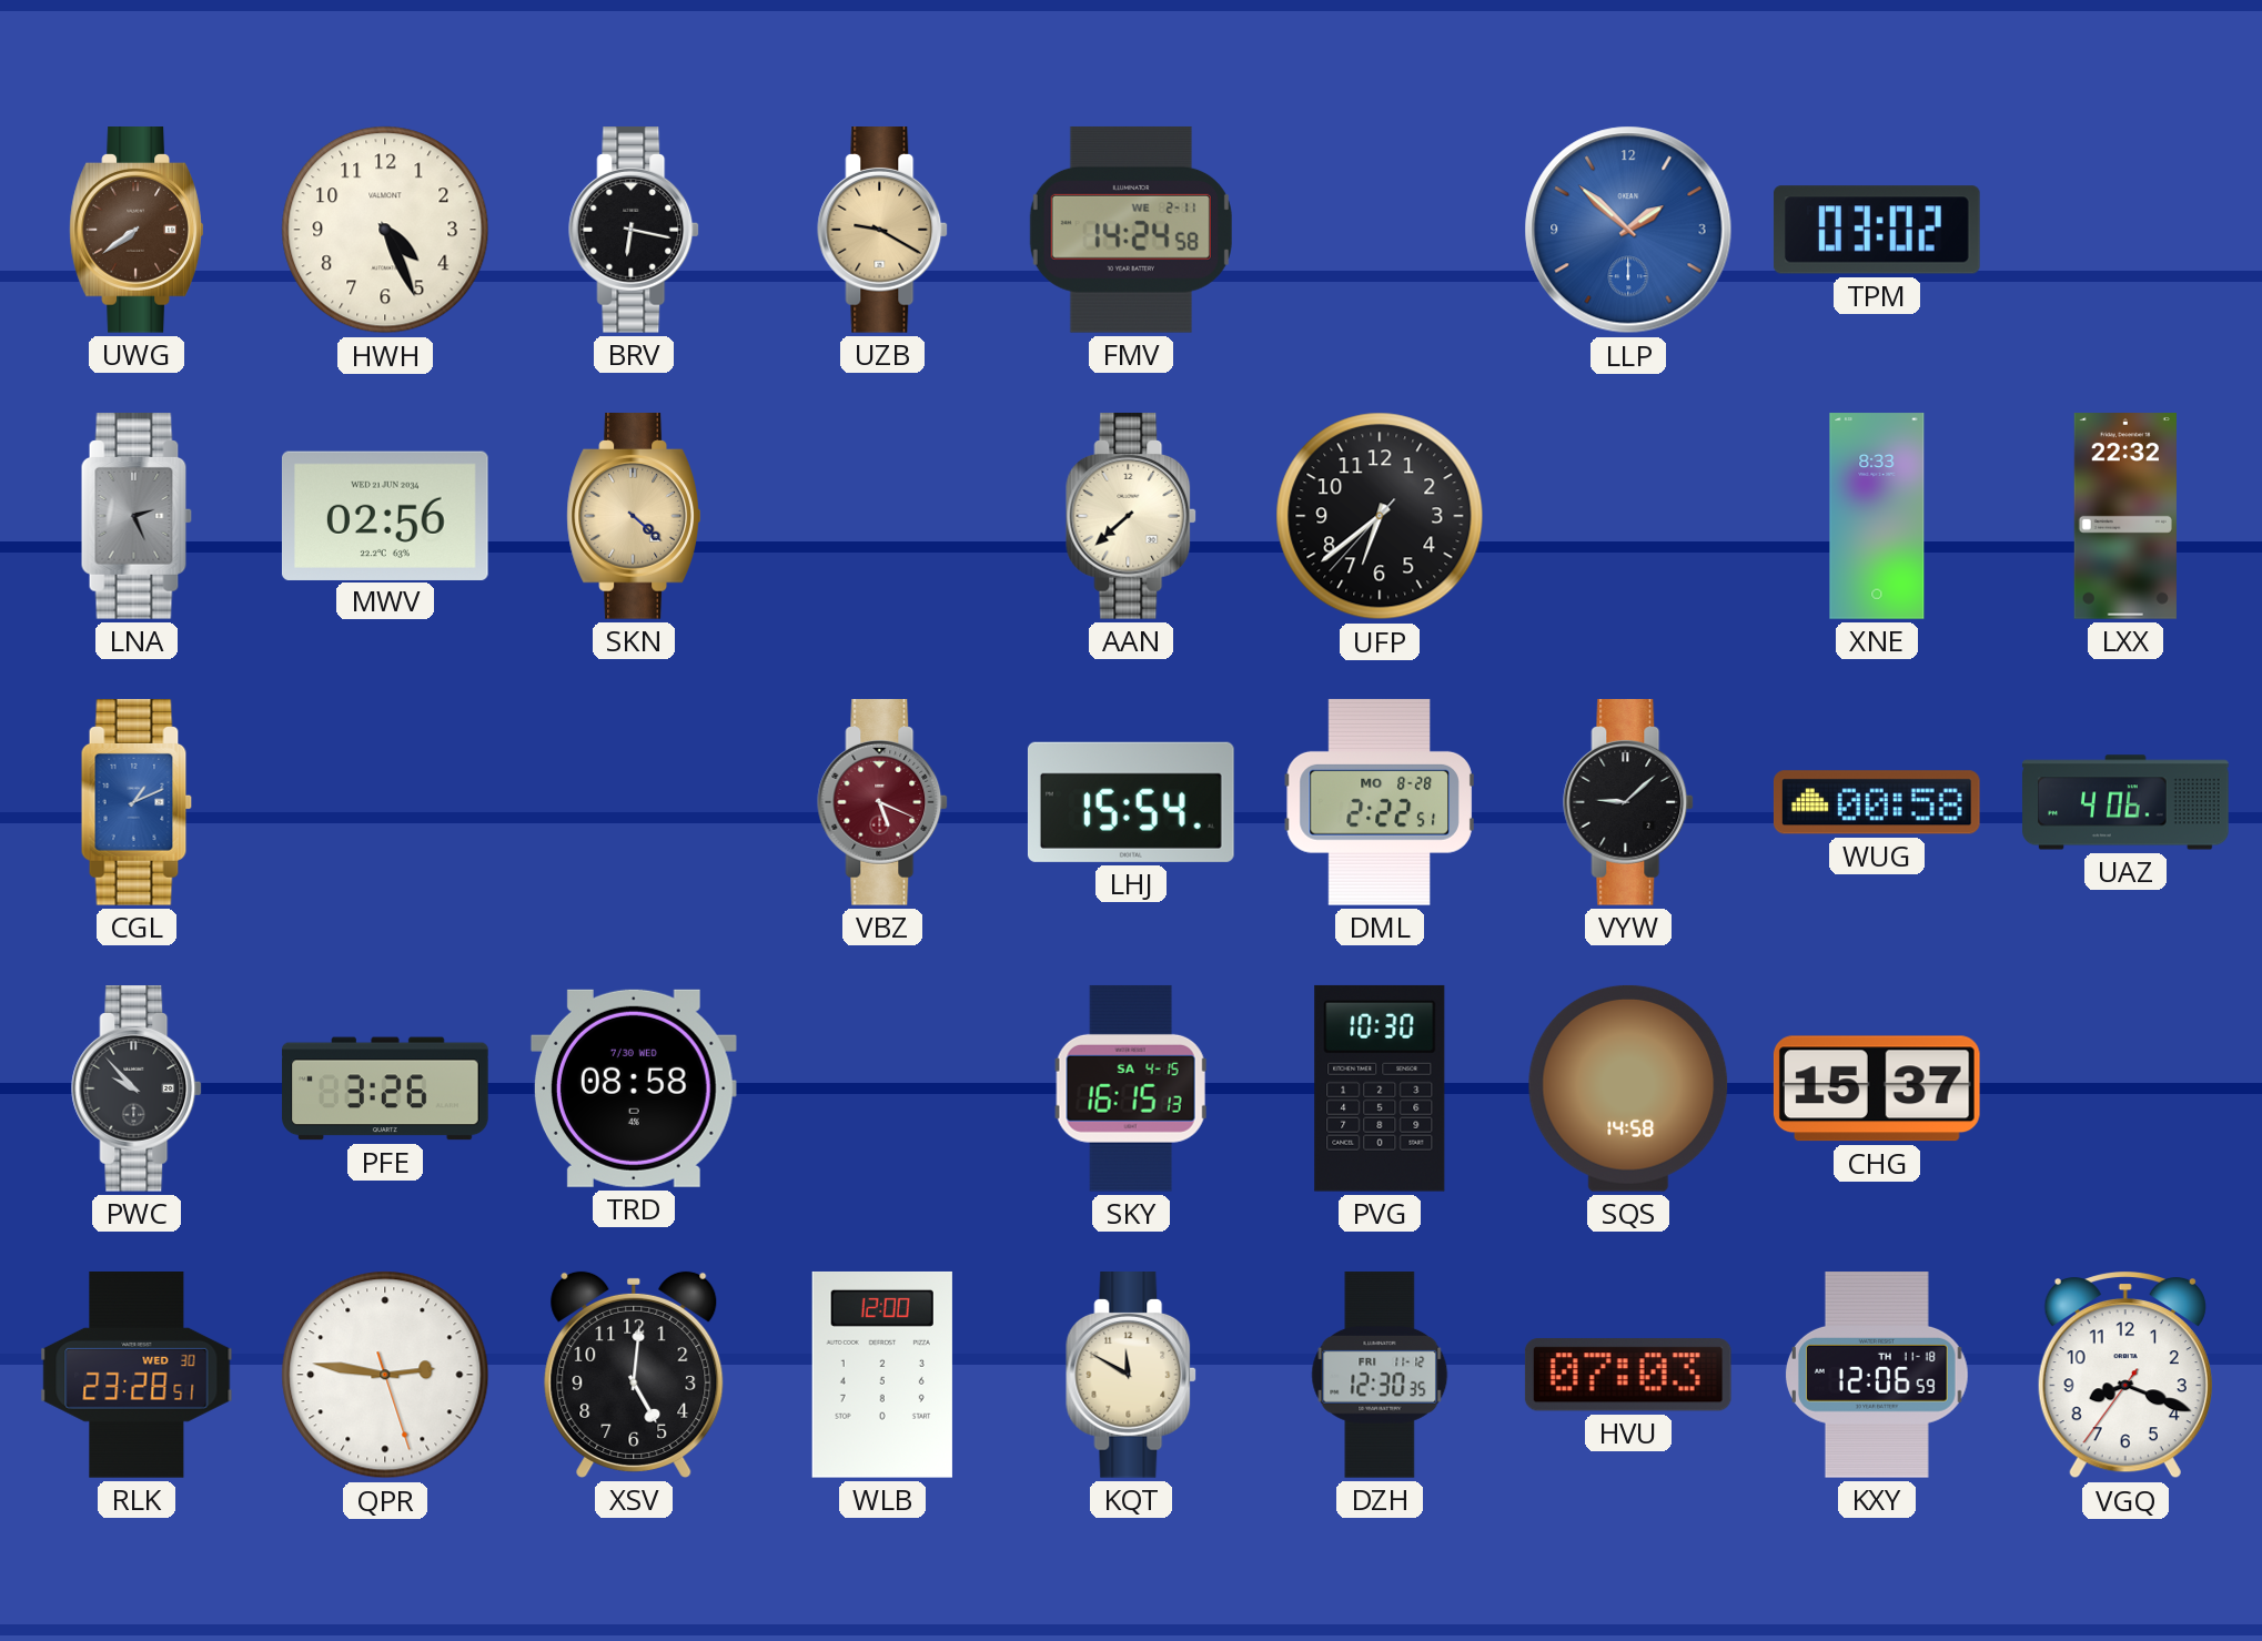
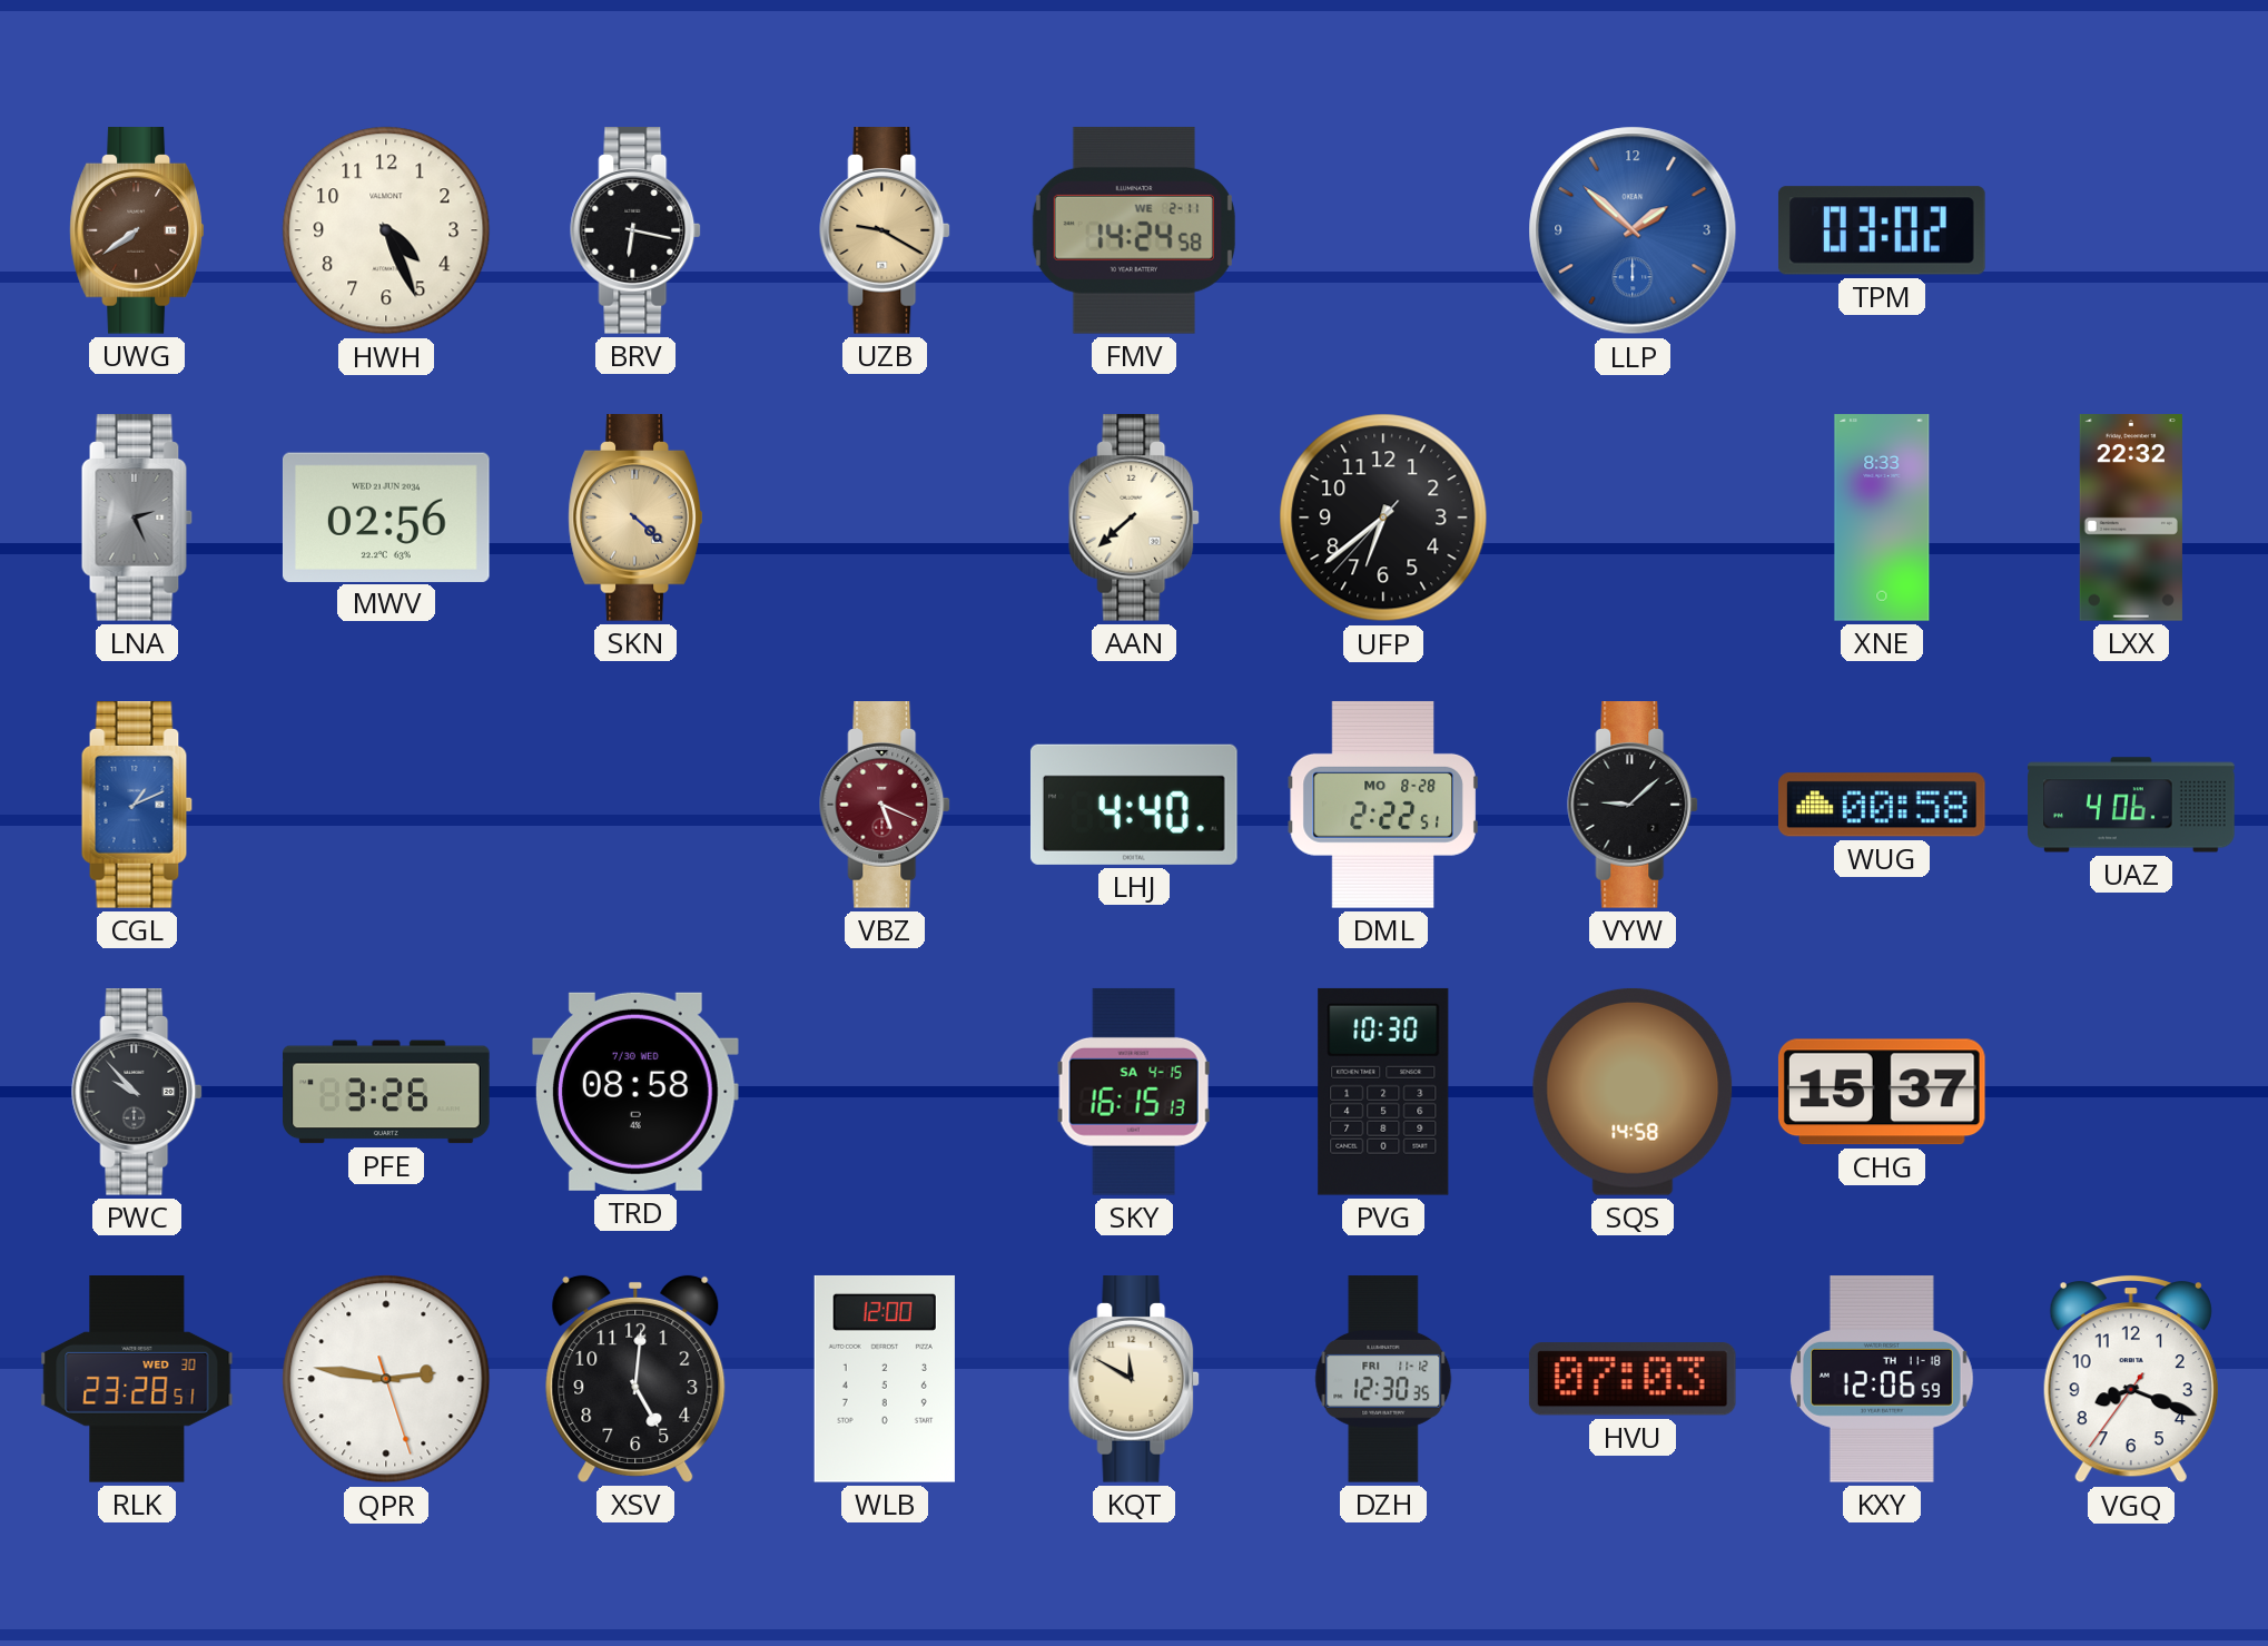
LHJ: 15:54 -> 4:40 (1134, 805)
